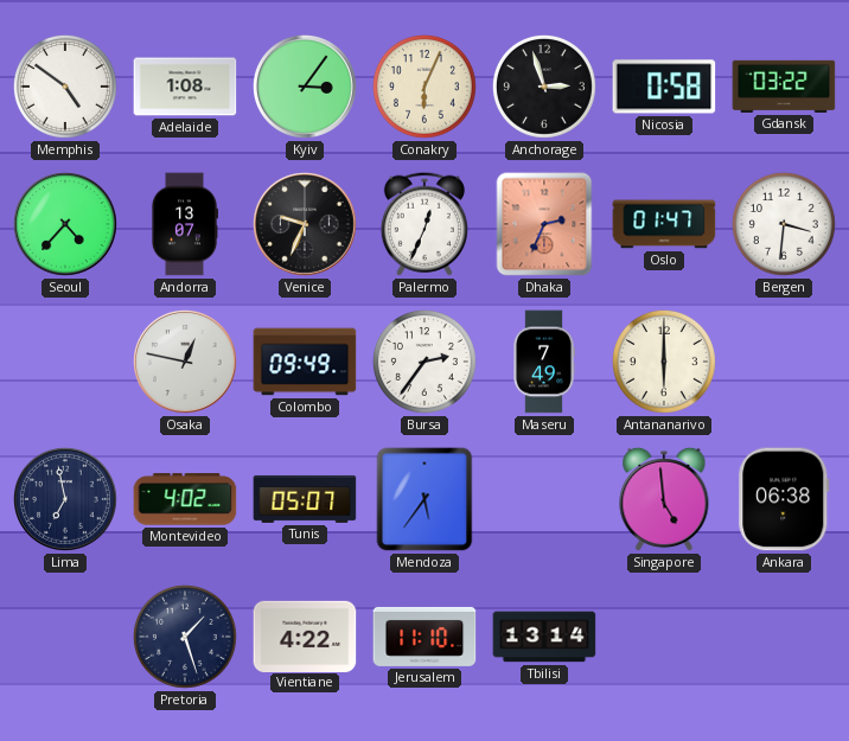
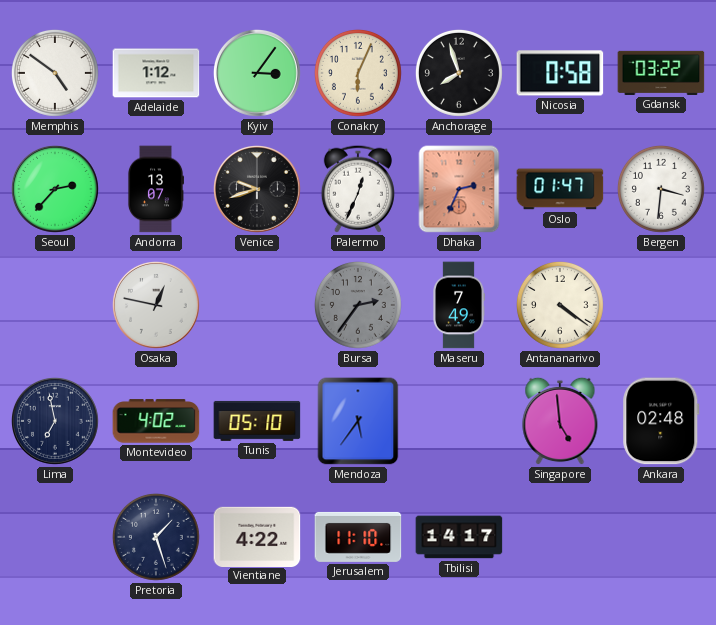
Adelaide: 1:08 -> 1:12 (156, 73)
Anchorage: 2:57 -> 7:57 (459, 73)
Seoul: 4:37 -> 2:37 (56, 190)
Venice: 9:34 -> 9:42 (258, 190)
Colombo: 09:49 -> none (305, 362)
Bursa dial: white -> grey (358, 305)
Antananarivo: 6:00 -> 4:21 (560, 305)
Tunis: 05:07 -> 05:10 (257, 421)
Ankara: 06:38 -> 02:48 (661, 421)
Tbilisi: 13:14 -> 14:17 (459, 537)
